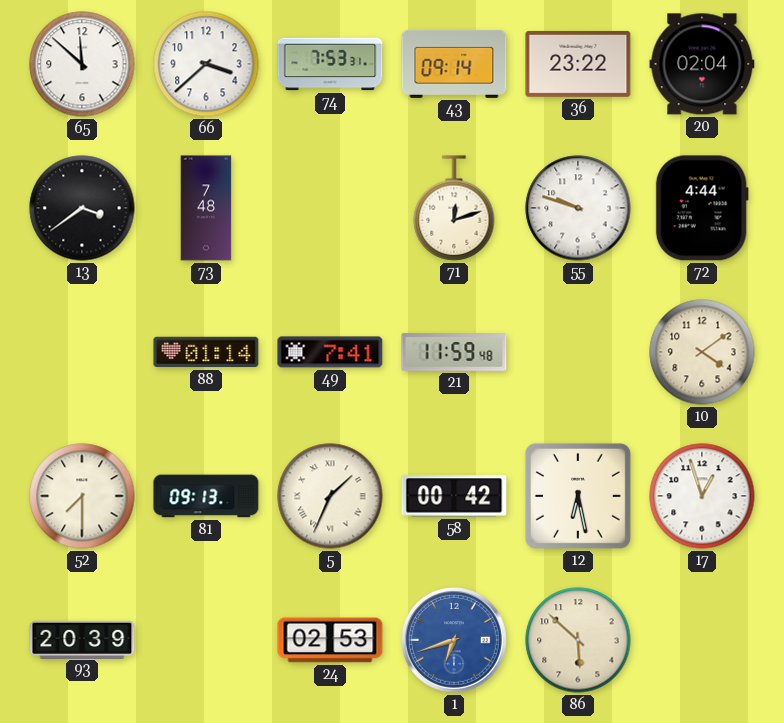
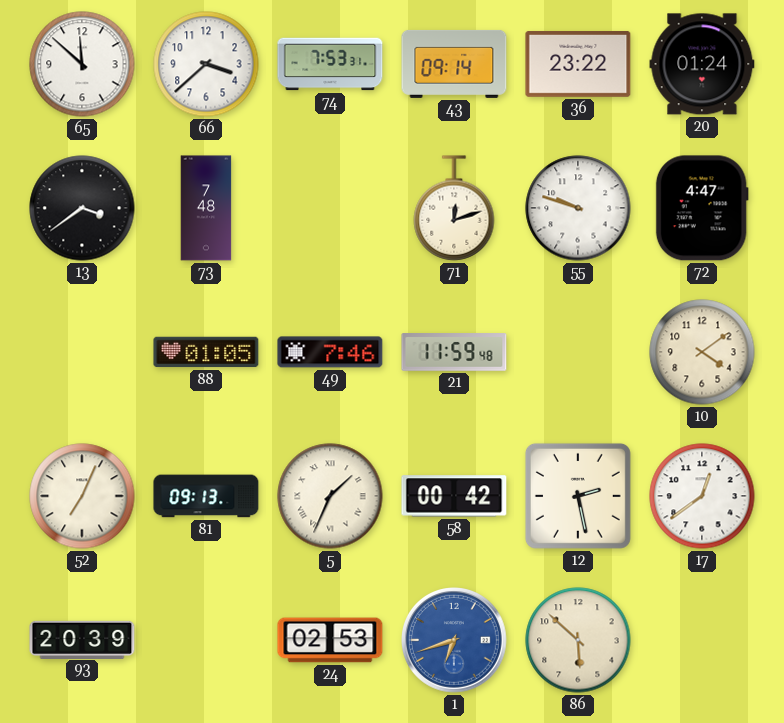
20: 02:04 -> 01:24 (702, 64)
72: 4:44 -> 4:47 (702, 208)
88: 01:14 -> 01:05 (206, 352)
49: 7:41 -> 7:46 (330, 352)
52: 7:30 -> 7:04 (82, 496)
12: 6:28 -> 2:28 (578, 496)
17: 12:57 -> 12:39 (702, 496)
